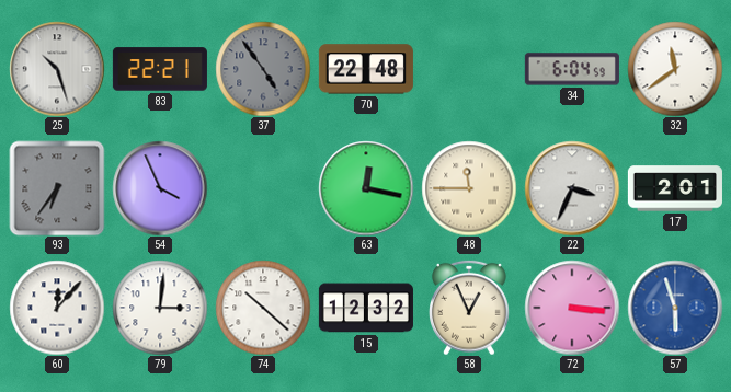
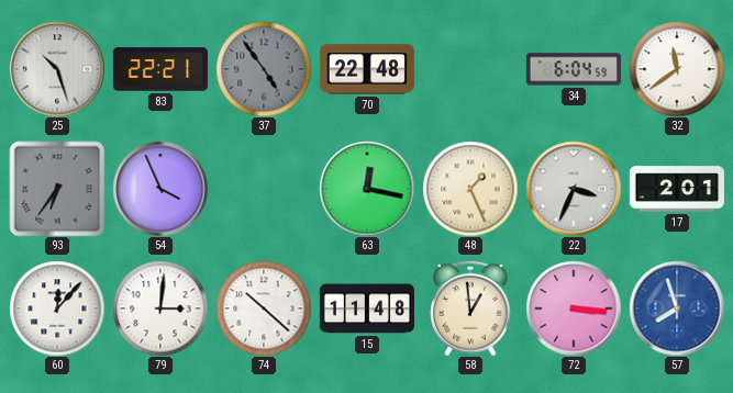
48: 11:45 -> 1:26 (470, 189)
15: 12:32 -> 11:48 (367, 308)
58: 12:56 -> 12:59 (470, 308)
57: 5:57 -> 7:57 (677, 308)
